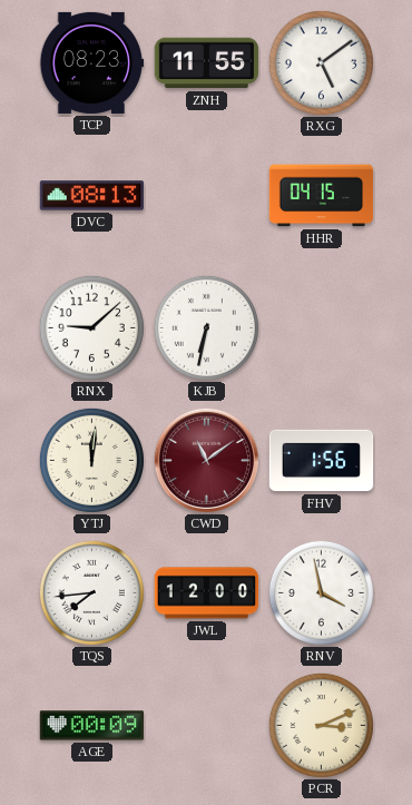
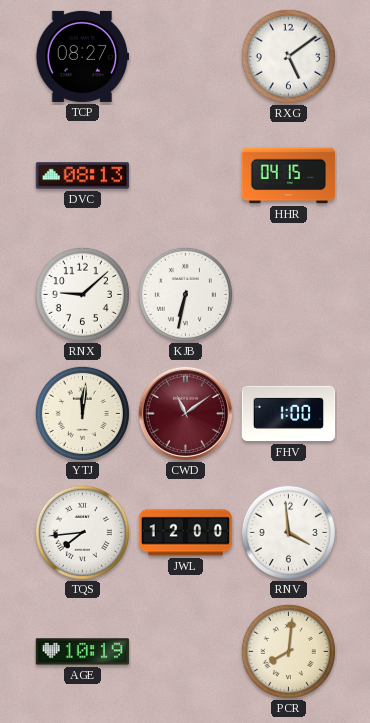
TCP: 08:23 -> 08:27 (82, 56)
ZNH: 11:55 -> none (207, 63)
FHV: 1:56 -> 1:00 (289, 414)
RNV: 3:58 -> 3:59 (288, 532)
AGE: 00:09 -> 10:19 (83, 652)
PCR: 3:11 -> 8:01 (288, 651)
